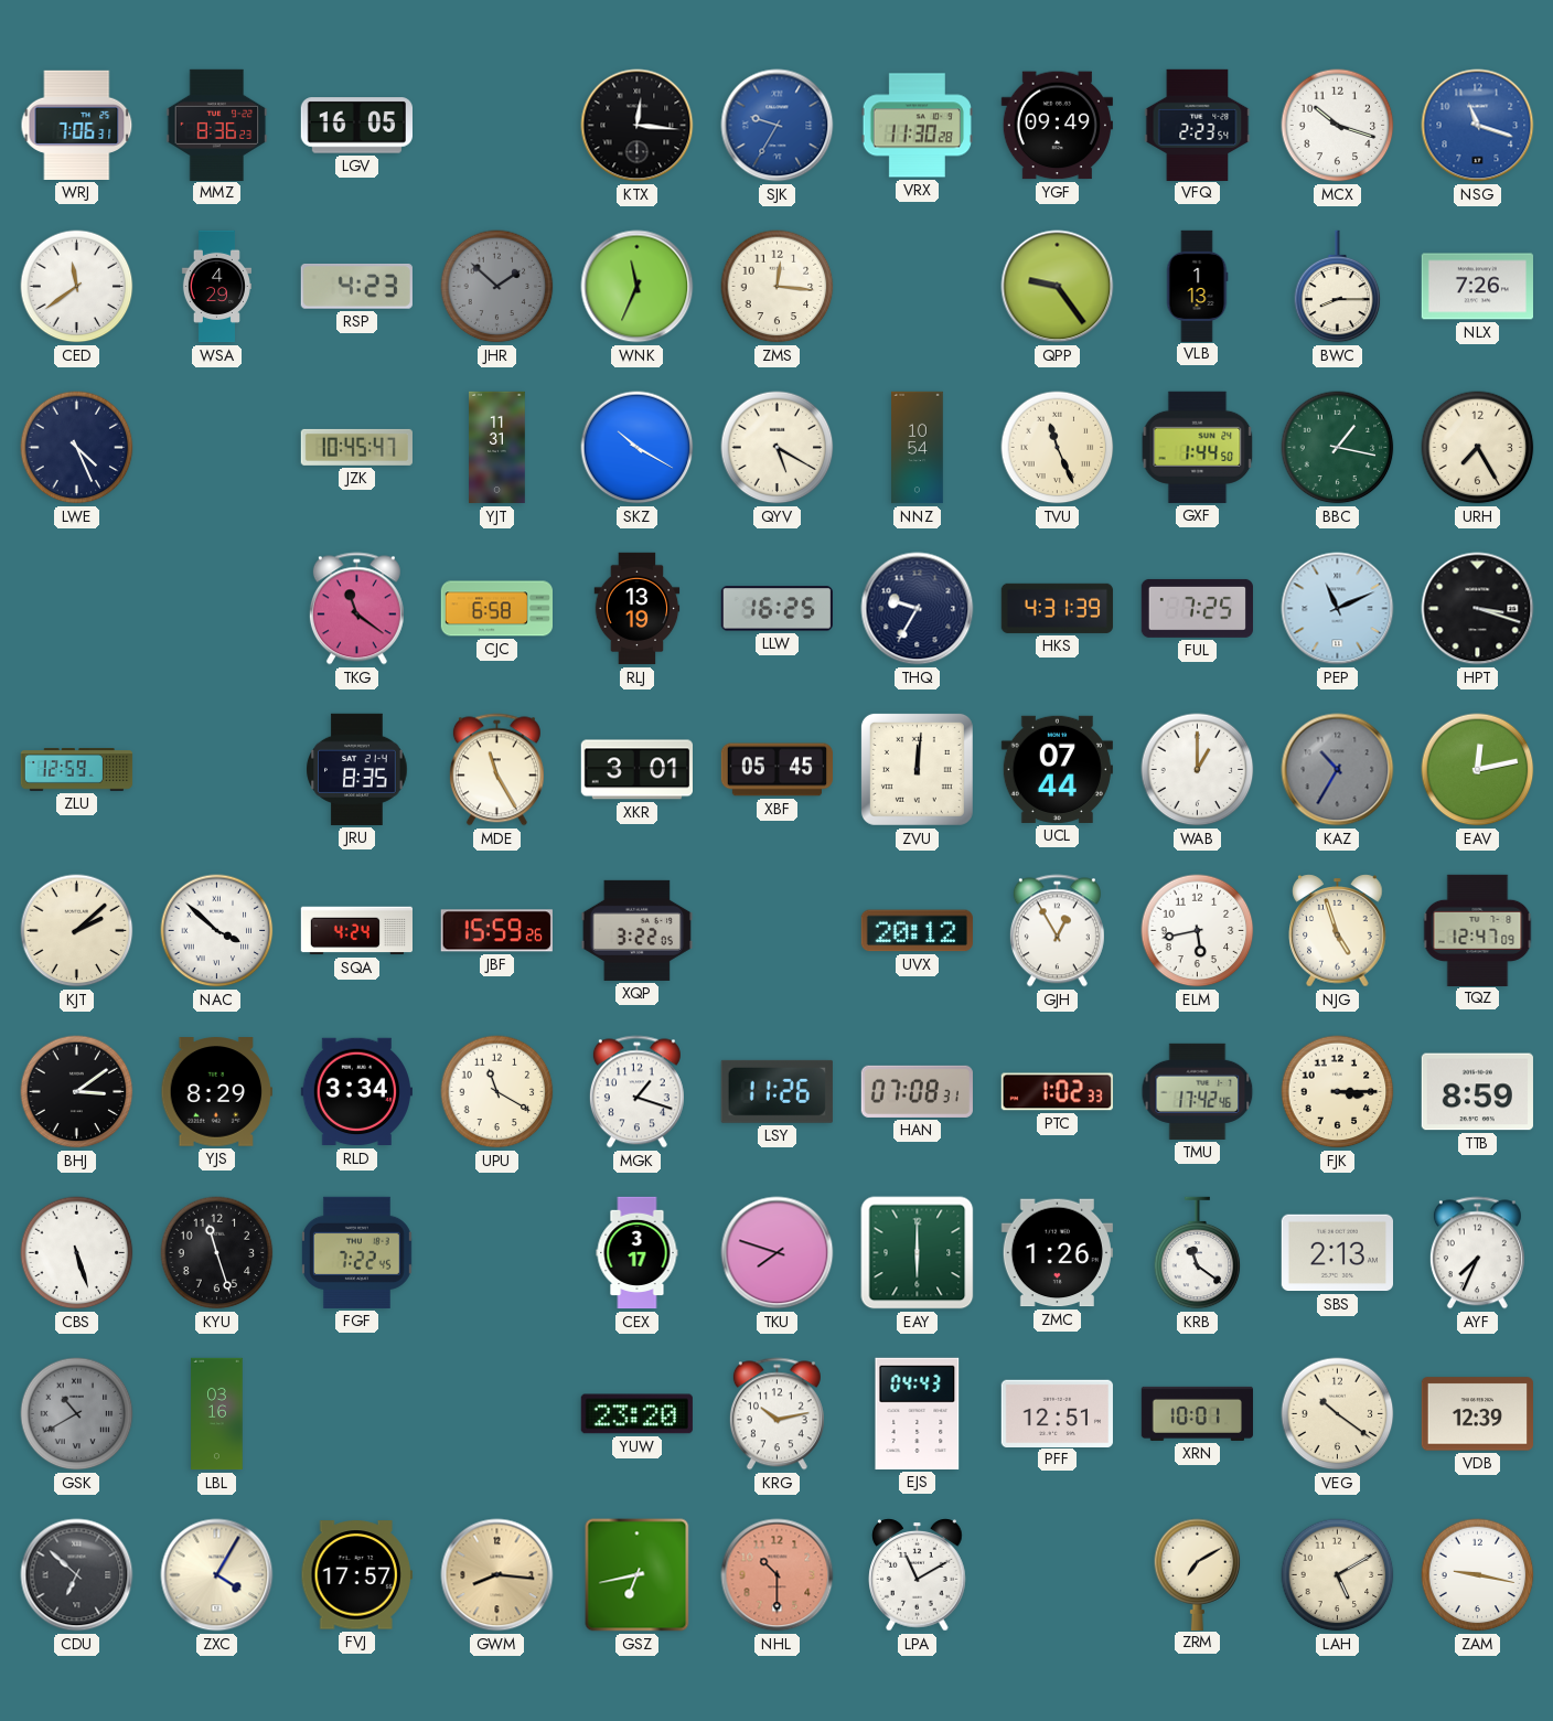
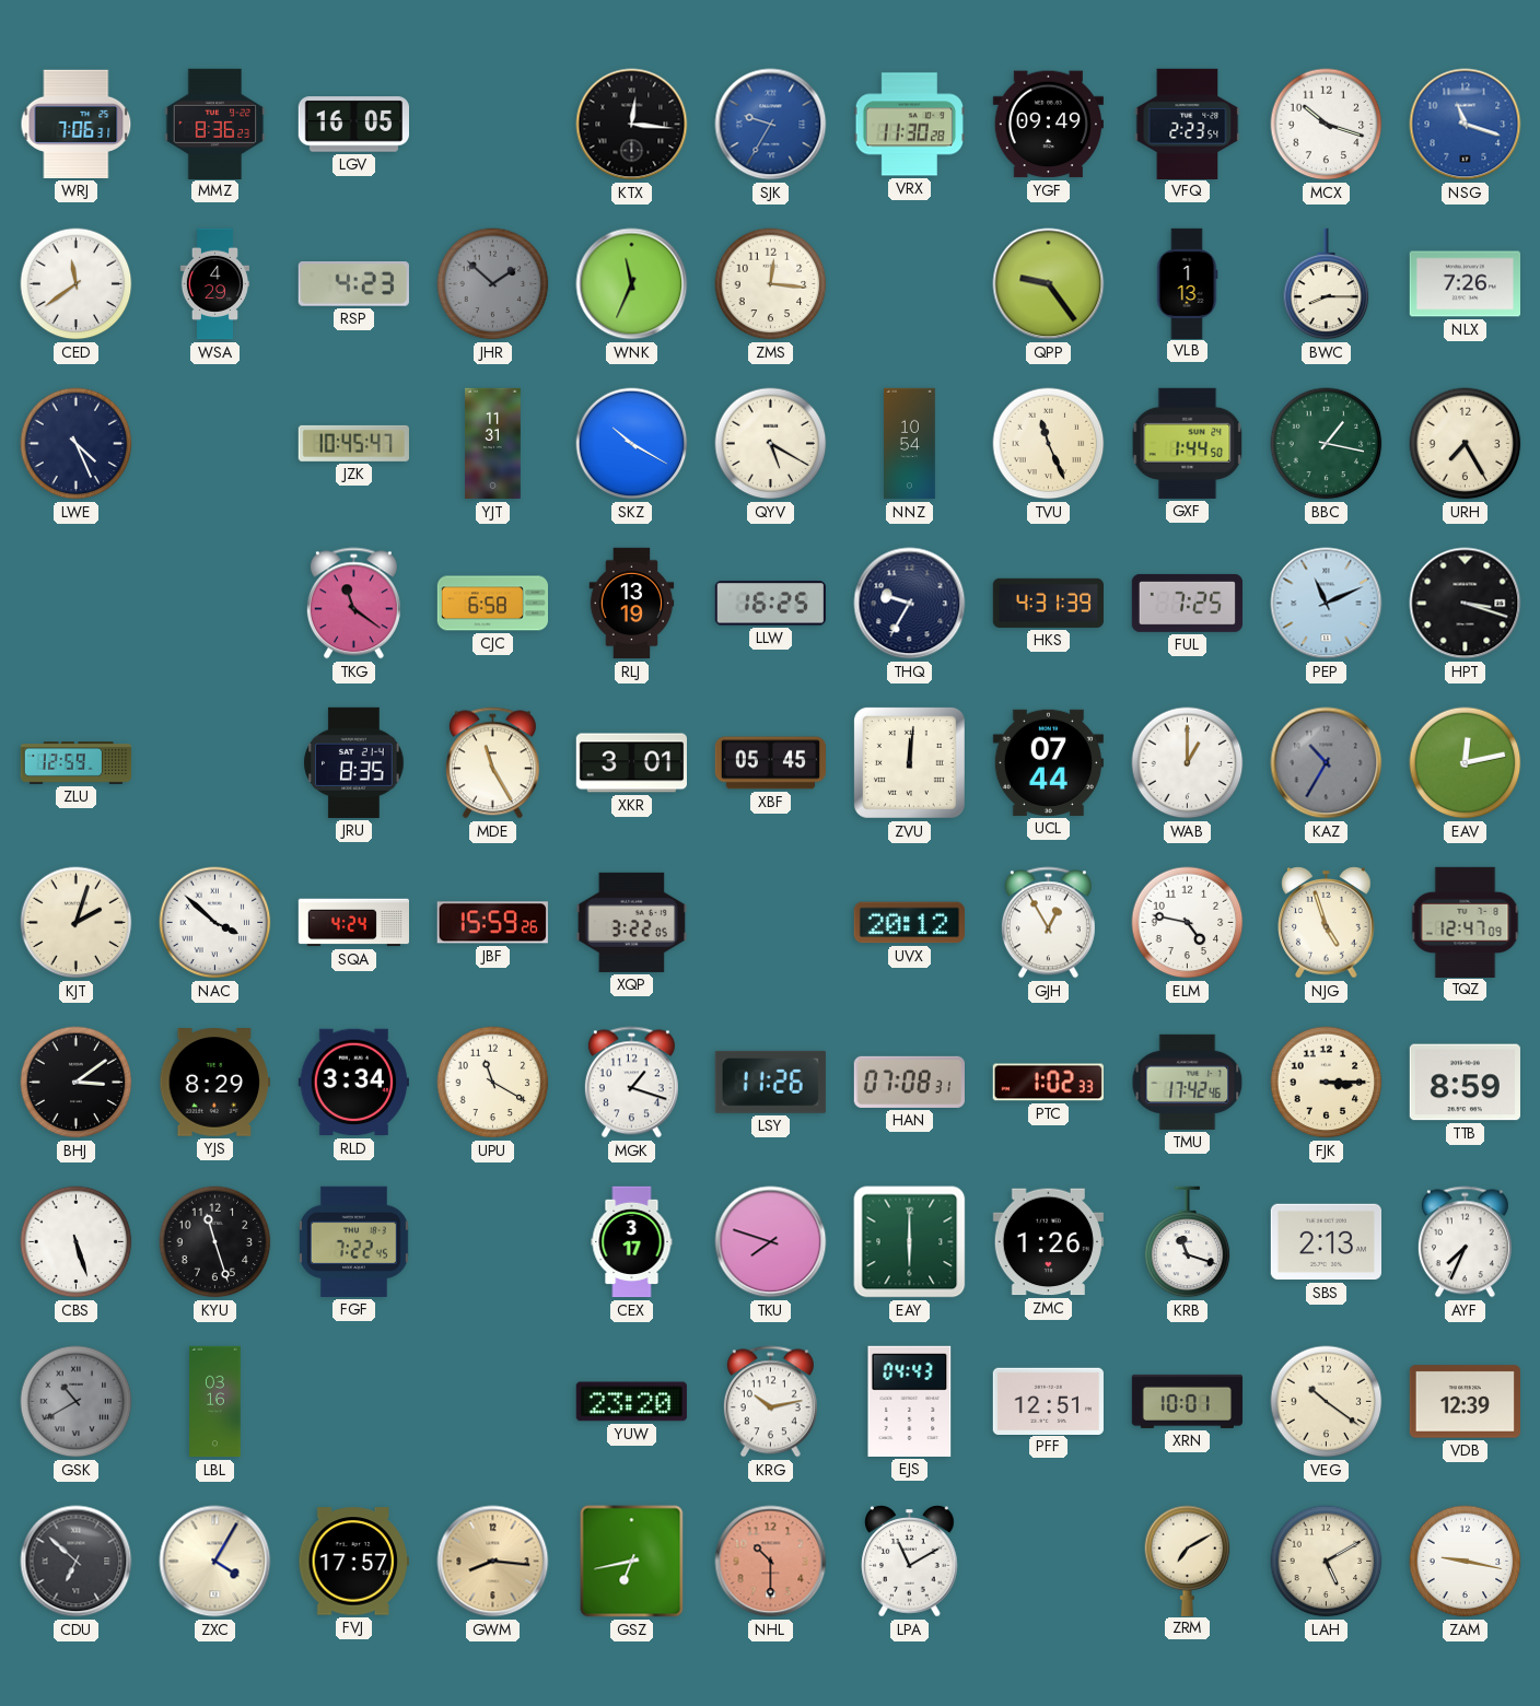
KJT: 2:08 -> 2:03 (77, 923)
ELM: 5:43 -> 4:47 (1188, 923)
KRB: 11:21 -> 11:18 (1188, 1242)
